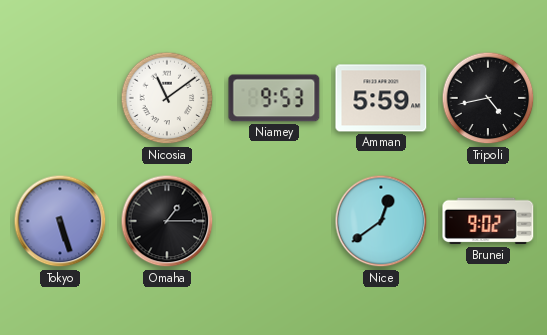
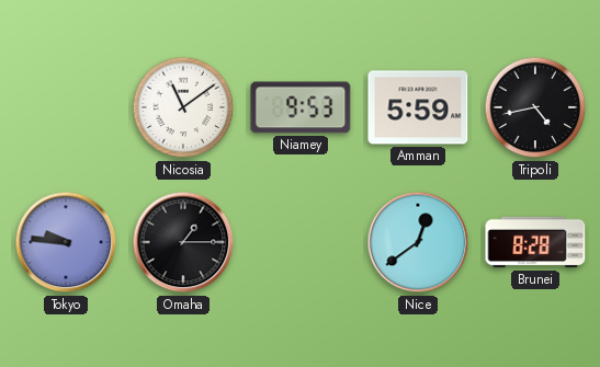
Tokyo: 5:27 -> 9:46 (66, 242)
Brunei: 9:02 -> 8:28 (535, 242)
